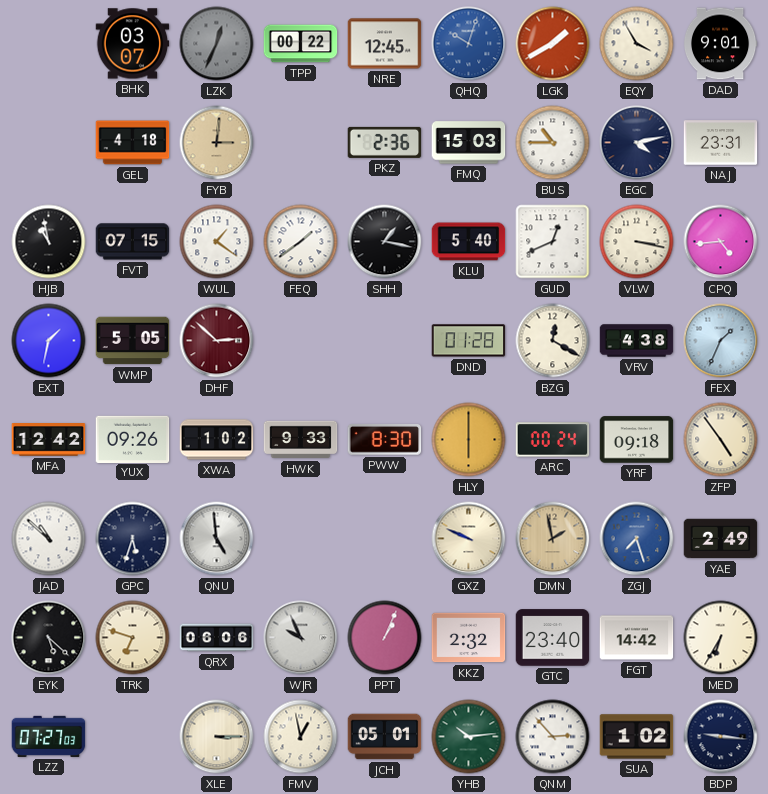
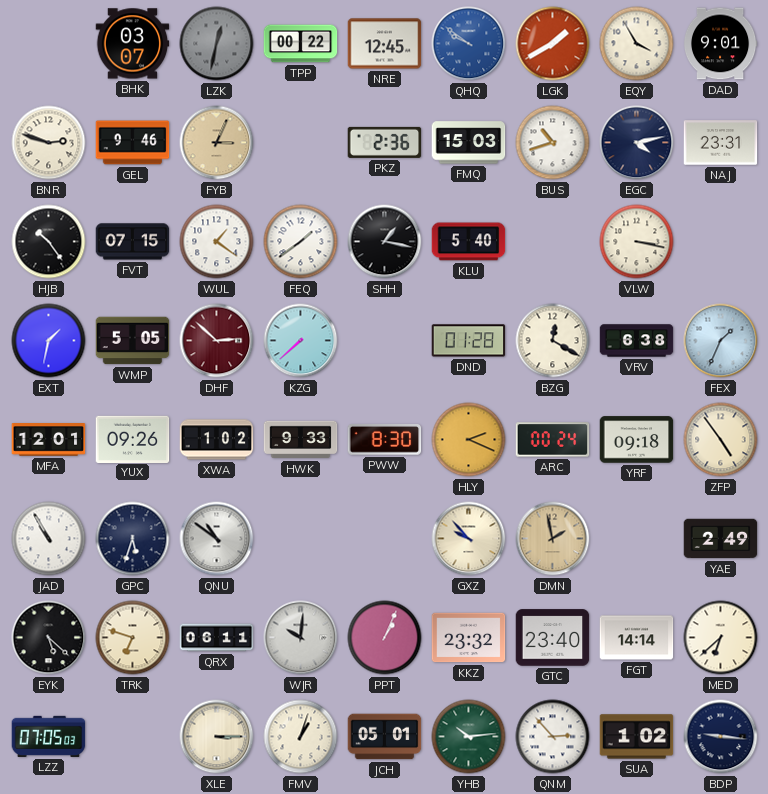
LZK: 12:34 -> 12:32 (217, 44)
QHQ: 10:03 -> 9:51 (469, 44)
BNR: none -> 2:48 (49, 143)
GEL: 4:18 -> 9:46 (133, 143)
FYB: 3:01 -> 3:04 (217, 143)
BUS: 10:45 -> 10:42 (553, 143)
HJB: 10:58 -> 10:24 (49, 242)
GUD: 12:41 -> none (553, 242)
CPQ: 4:44 -> none (721, 242)
KZG: none -> 7:38 (301, 341)
VRV: 4:38 -> 6:38 (637, 341)
MFA: 12:42 -> 12:01 (49, 440)
HLY: 6:00 -> 2:19 (469, 440)
JAD: 10:52 -> 10:55 (49, 539)
QNU: 4:59 -> 10:51 (217, 539)
GXZ: 9:49 -> 9:53 (469, 539)
ZGJ: 7:27 -> none (637, 539)
QRX: 06:06 -> 06:11 (217, 638)
WJR: 9:56 -> 10:01 (301, 638)
KKZ: 2:32 -> 23:32 (469, 638)
FGT: 14:42 -> 14:14 (637, 638)
MED: 6:35 -> 6:38 (721, 638)
LZZ: 07:27 -> 07:05 (49, 736)
FMV: 12:58 -> 1:03 (301, 737)
